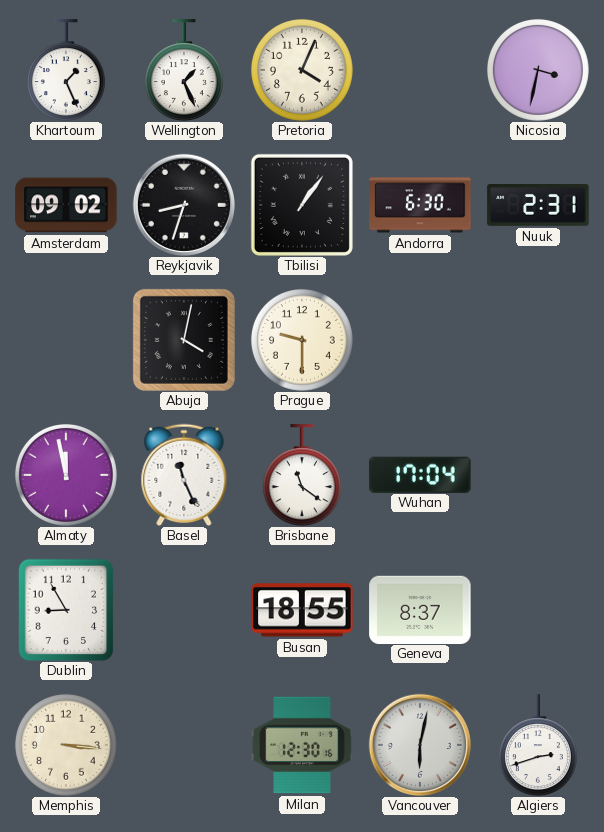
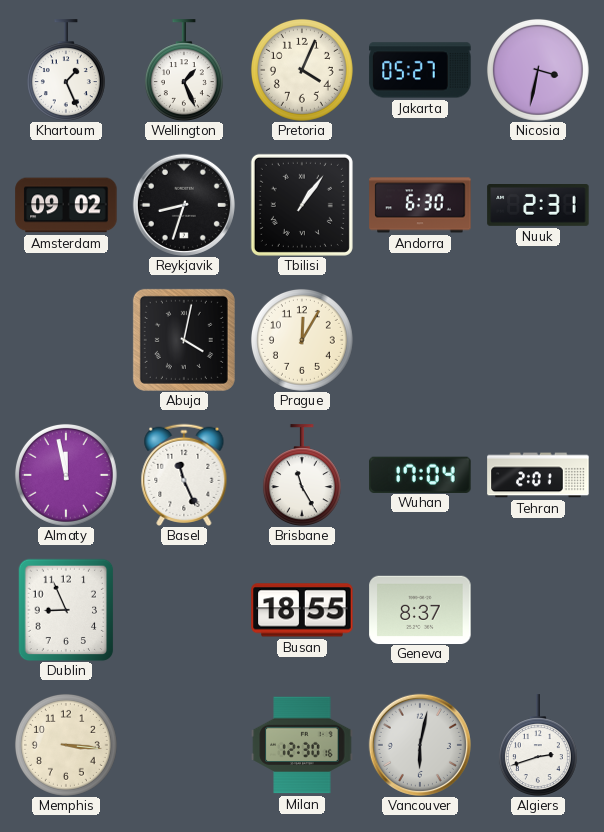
Jakarta: none -> 05:27 (420, 70)
Prague: 9:30 -> 12:05 (302, 340)
Brisbane: 11:21 -> 11:25 (302, 475)
Tehran: none -> 2:01 (538, 475)
Dublin: 8:55 -> 8:56 (66, 610)
